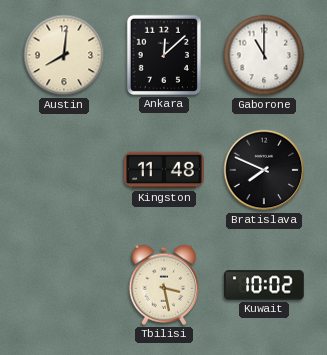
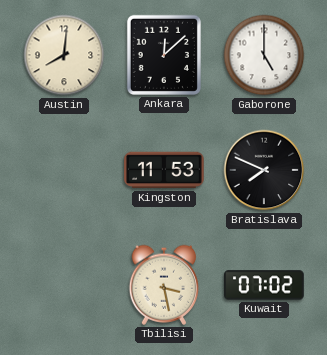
Gaborone: 11:00 -> 5:00 (264, 55)
Kingston: 11:48 -> 11:53 (164, 170)
Kuwait: 10:02 -> 07:02 (264, 285)
